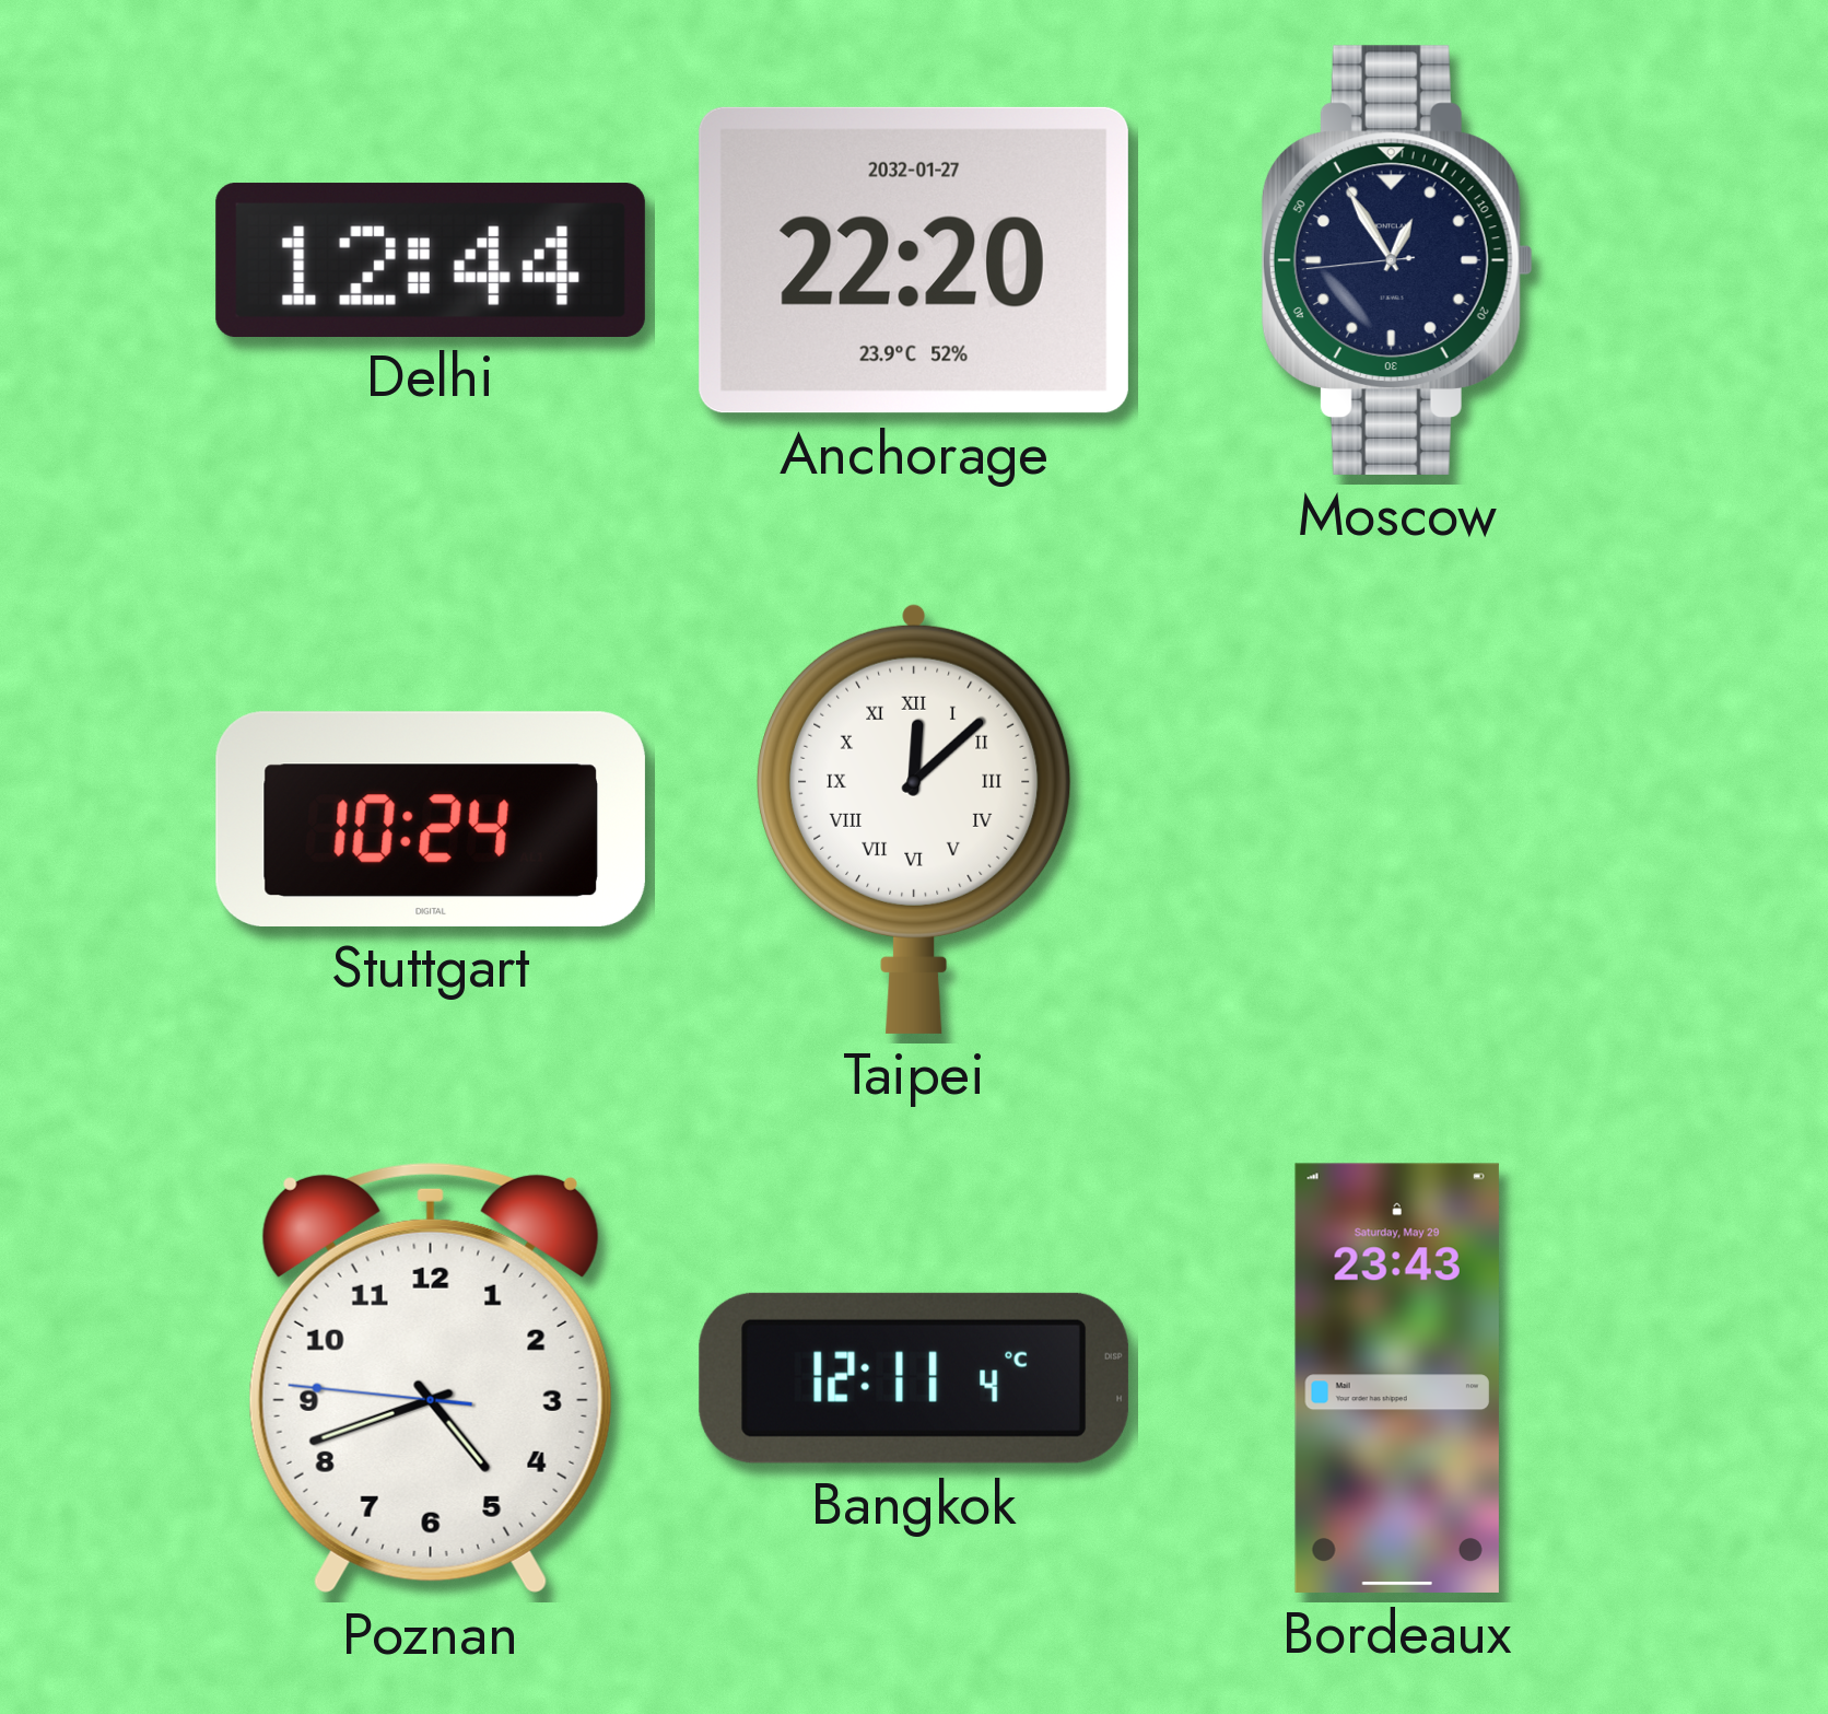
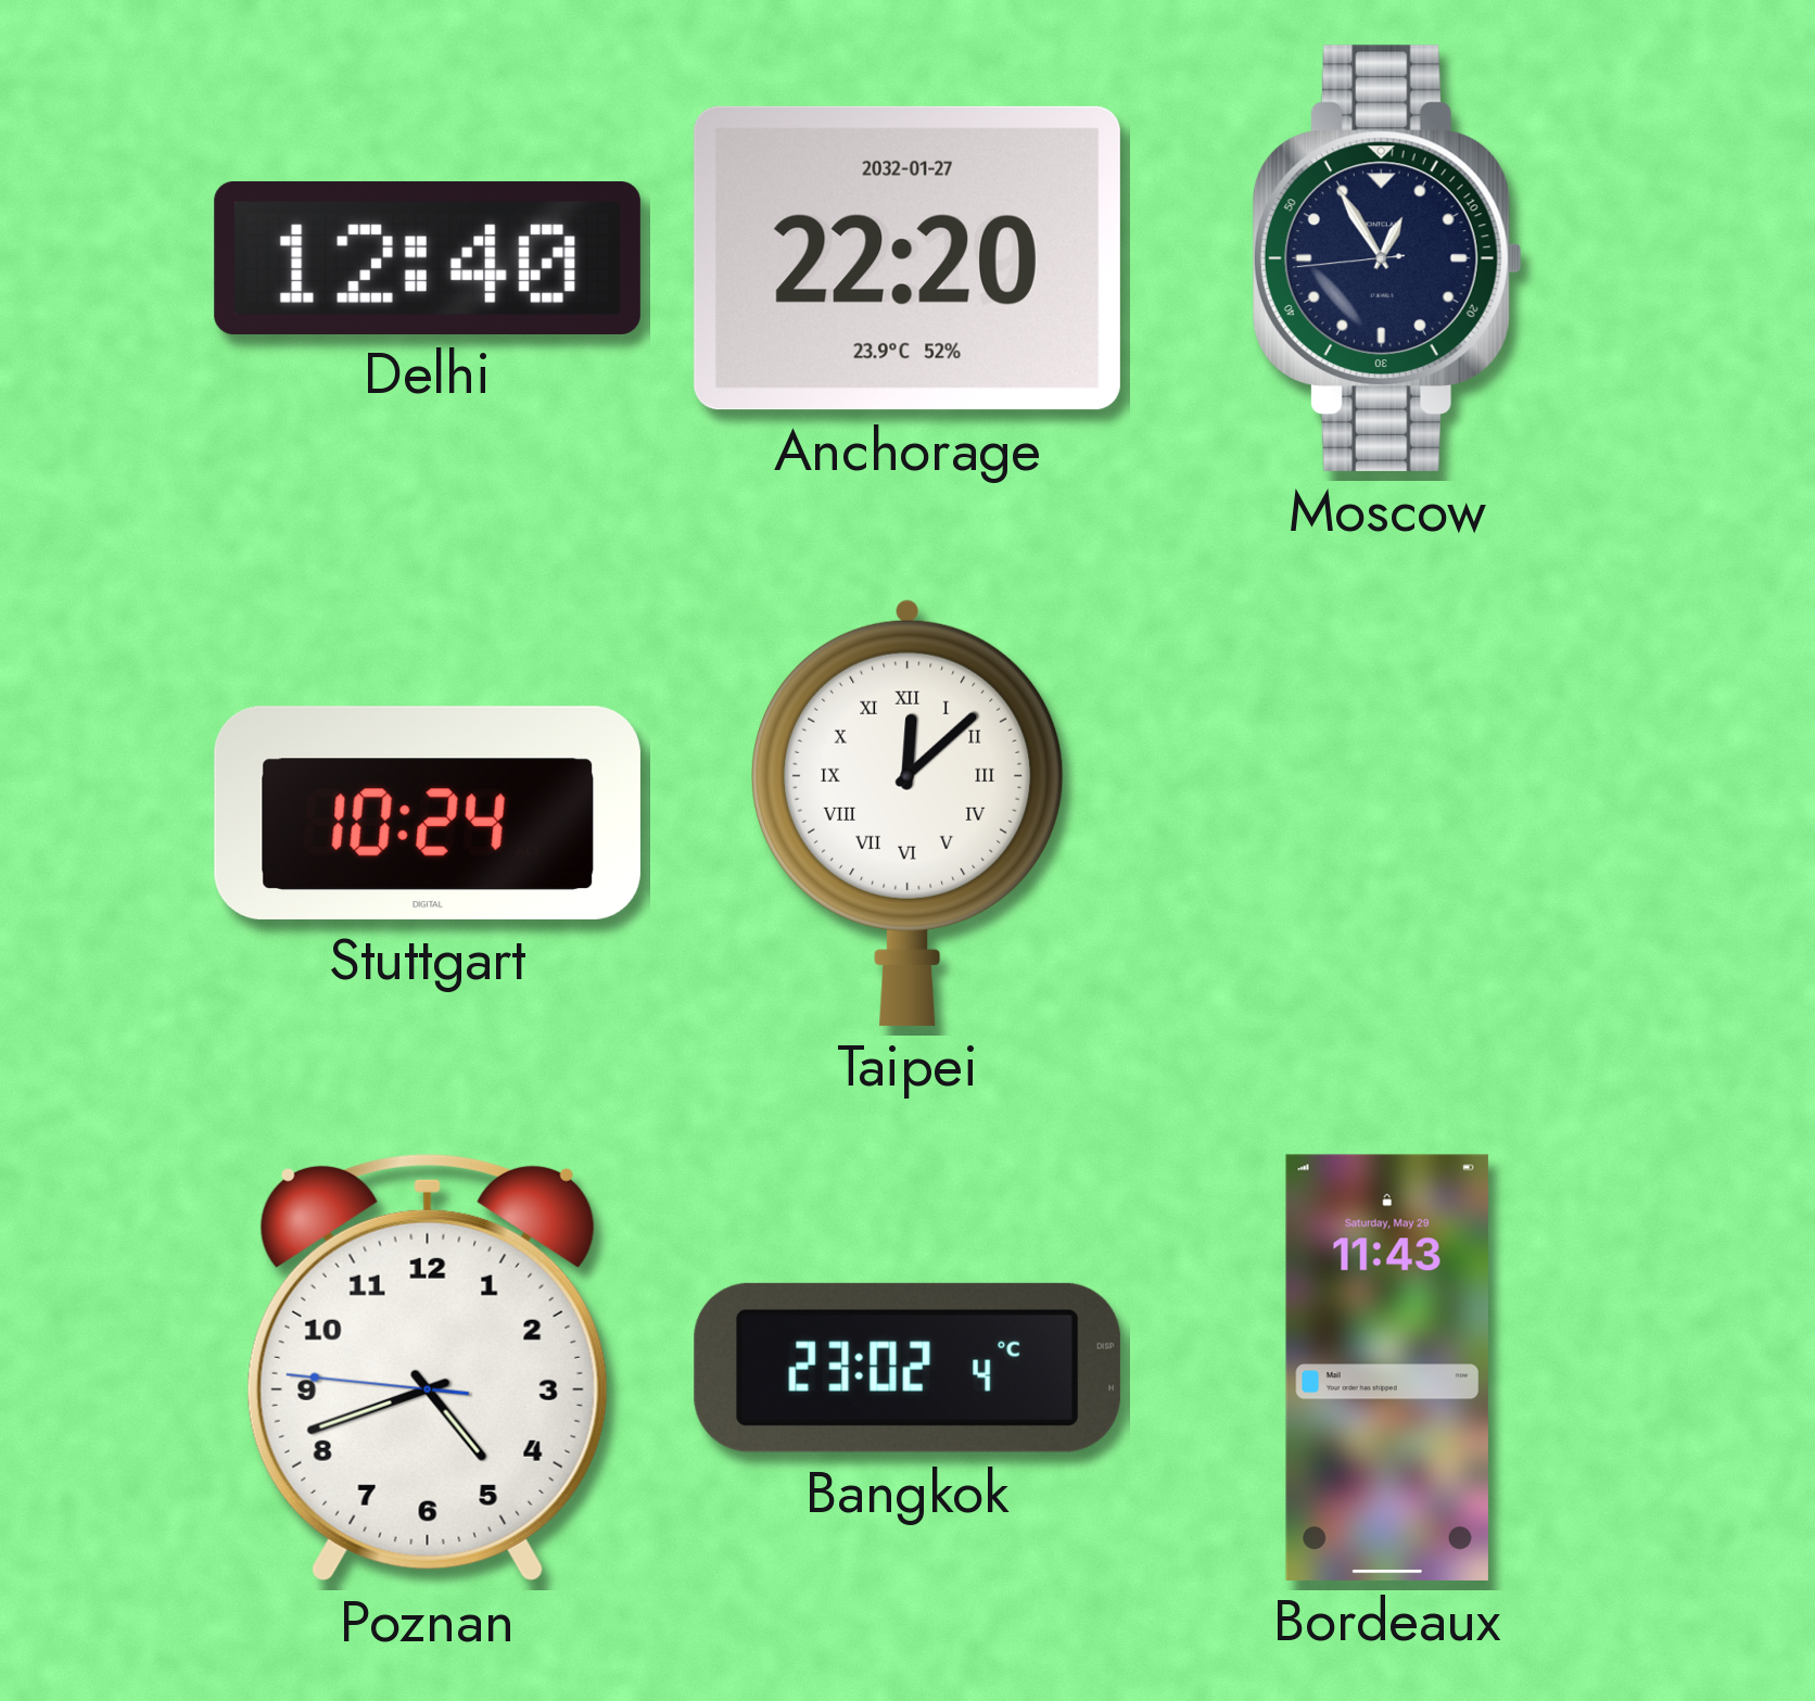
Delhi: 12:44 -> 12:40 (428, 257)
Bangkok: 12:11 -> 23:02 (907, 1368)
Bordeaux: 23:43 -> 11:43 (1387, 1368)
